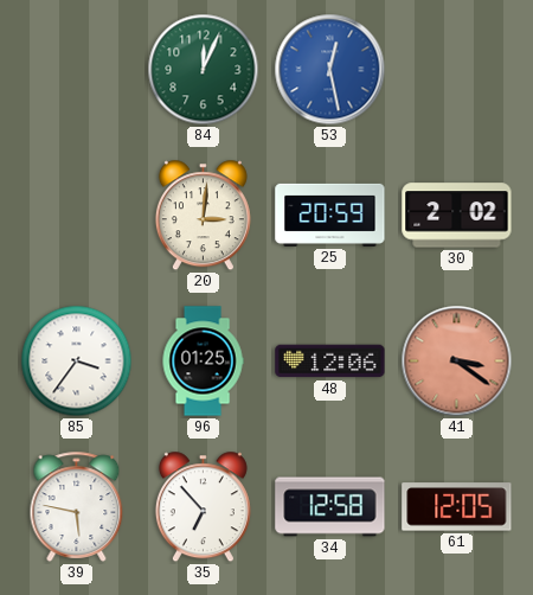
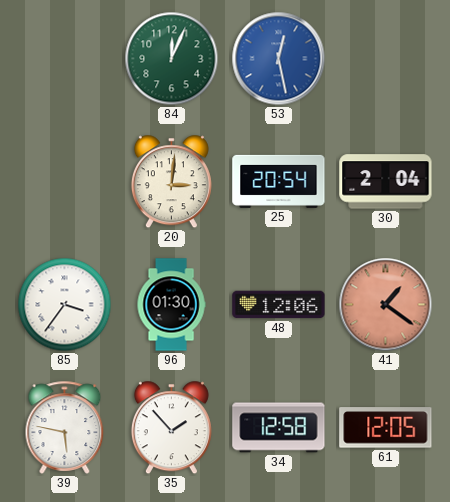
25: 20:59 -> 20:54 (279, 181)
30: 2:02 -> 2:04 (386, 182)
96: 01:25 -> 01:30 (171, 305)
41: 3:21 -> 1:21 (386, 305)
35: 6:53 -> 1:53 (171, 428)
